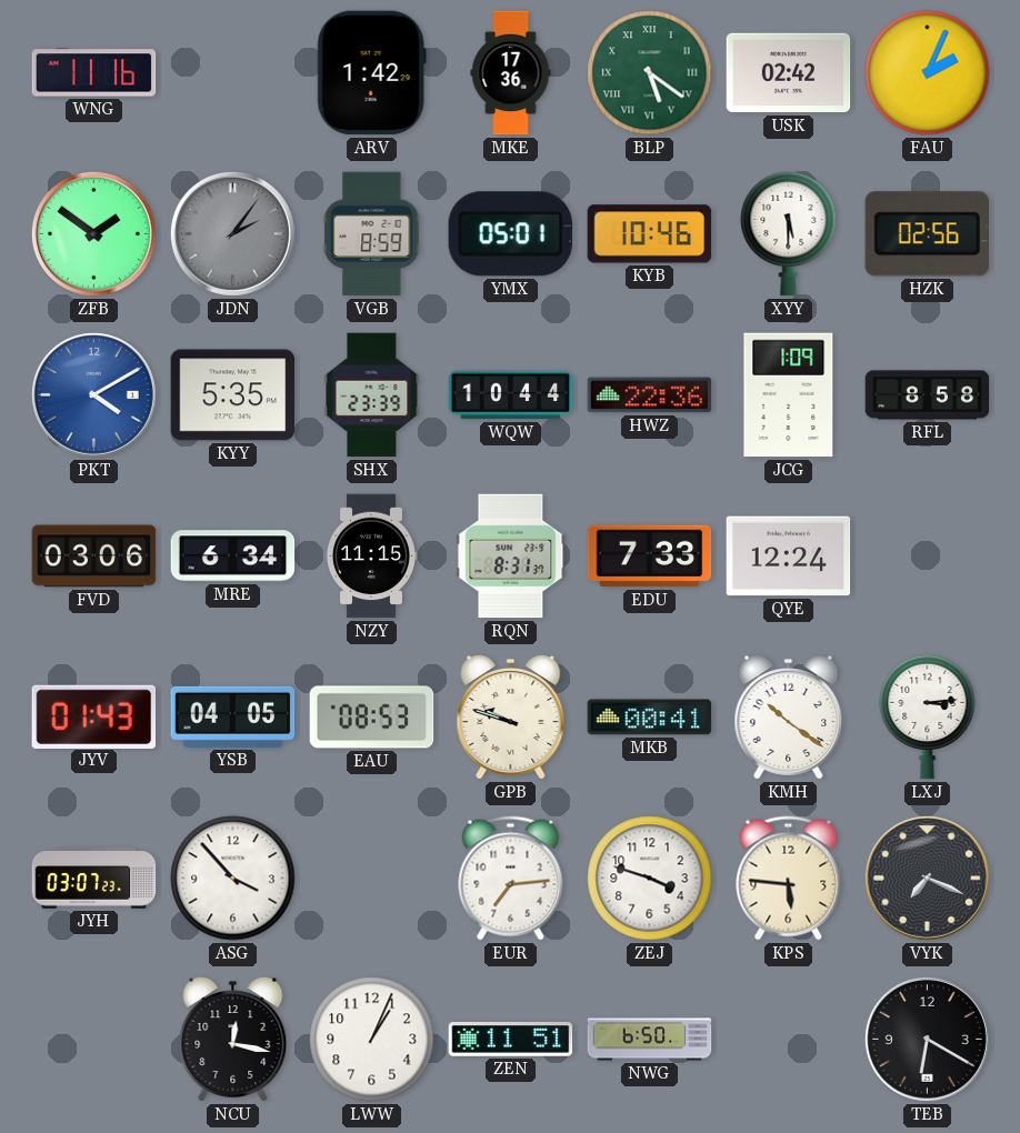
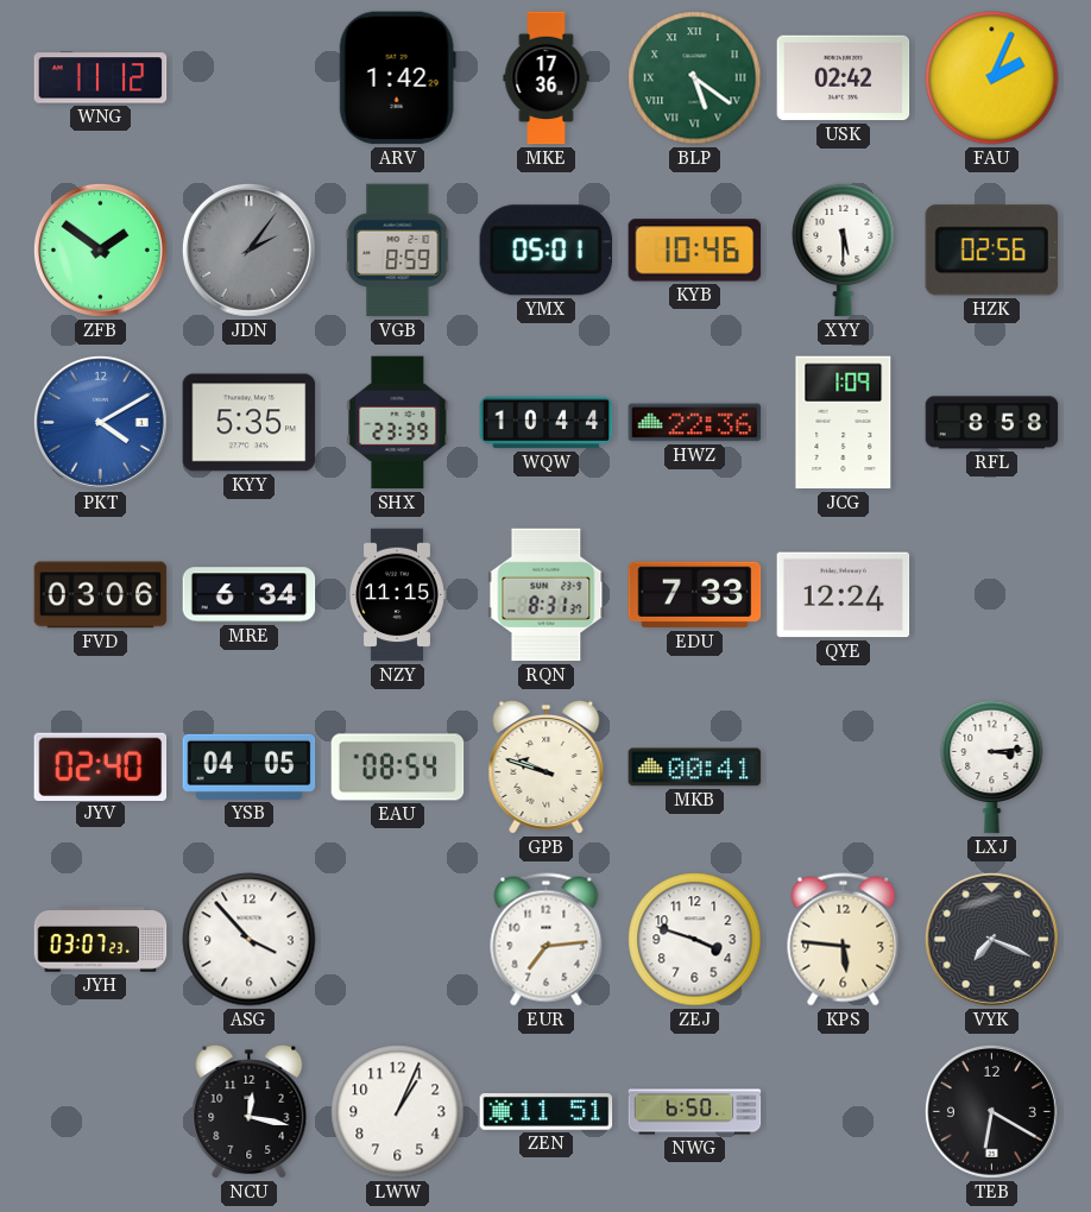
WNG: 11:16 -> 11:12 (101, 78)
JYV: 01:43 -> 02:40 (101, 766)
EAU: 08:53 -> 08:54 (398, 768)
KMH: 10:21 -> none (789, 716)
